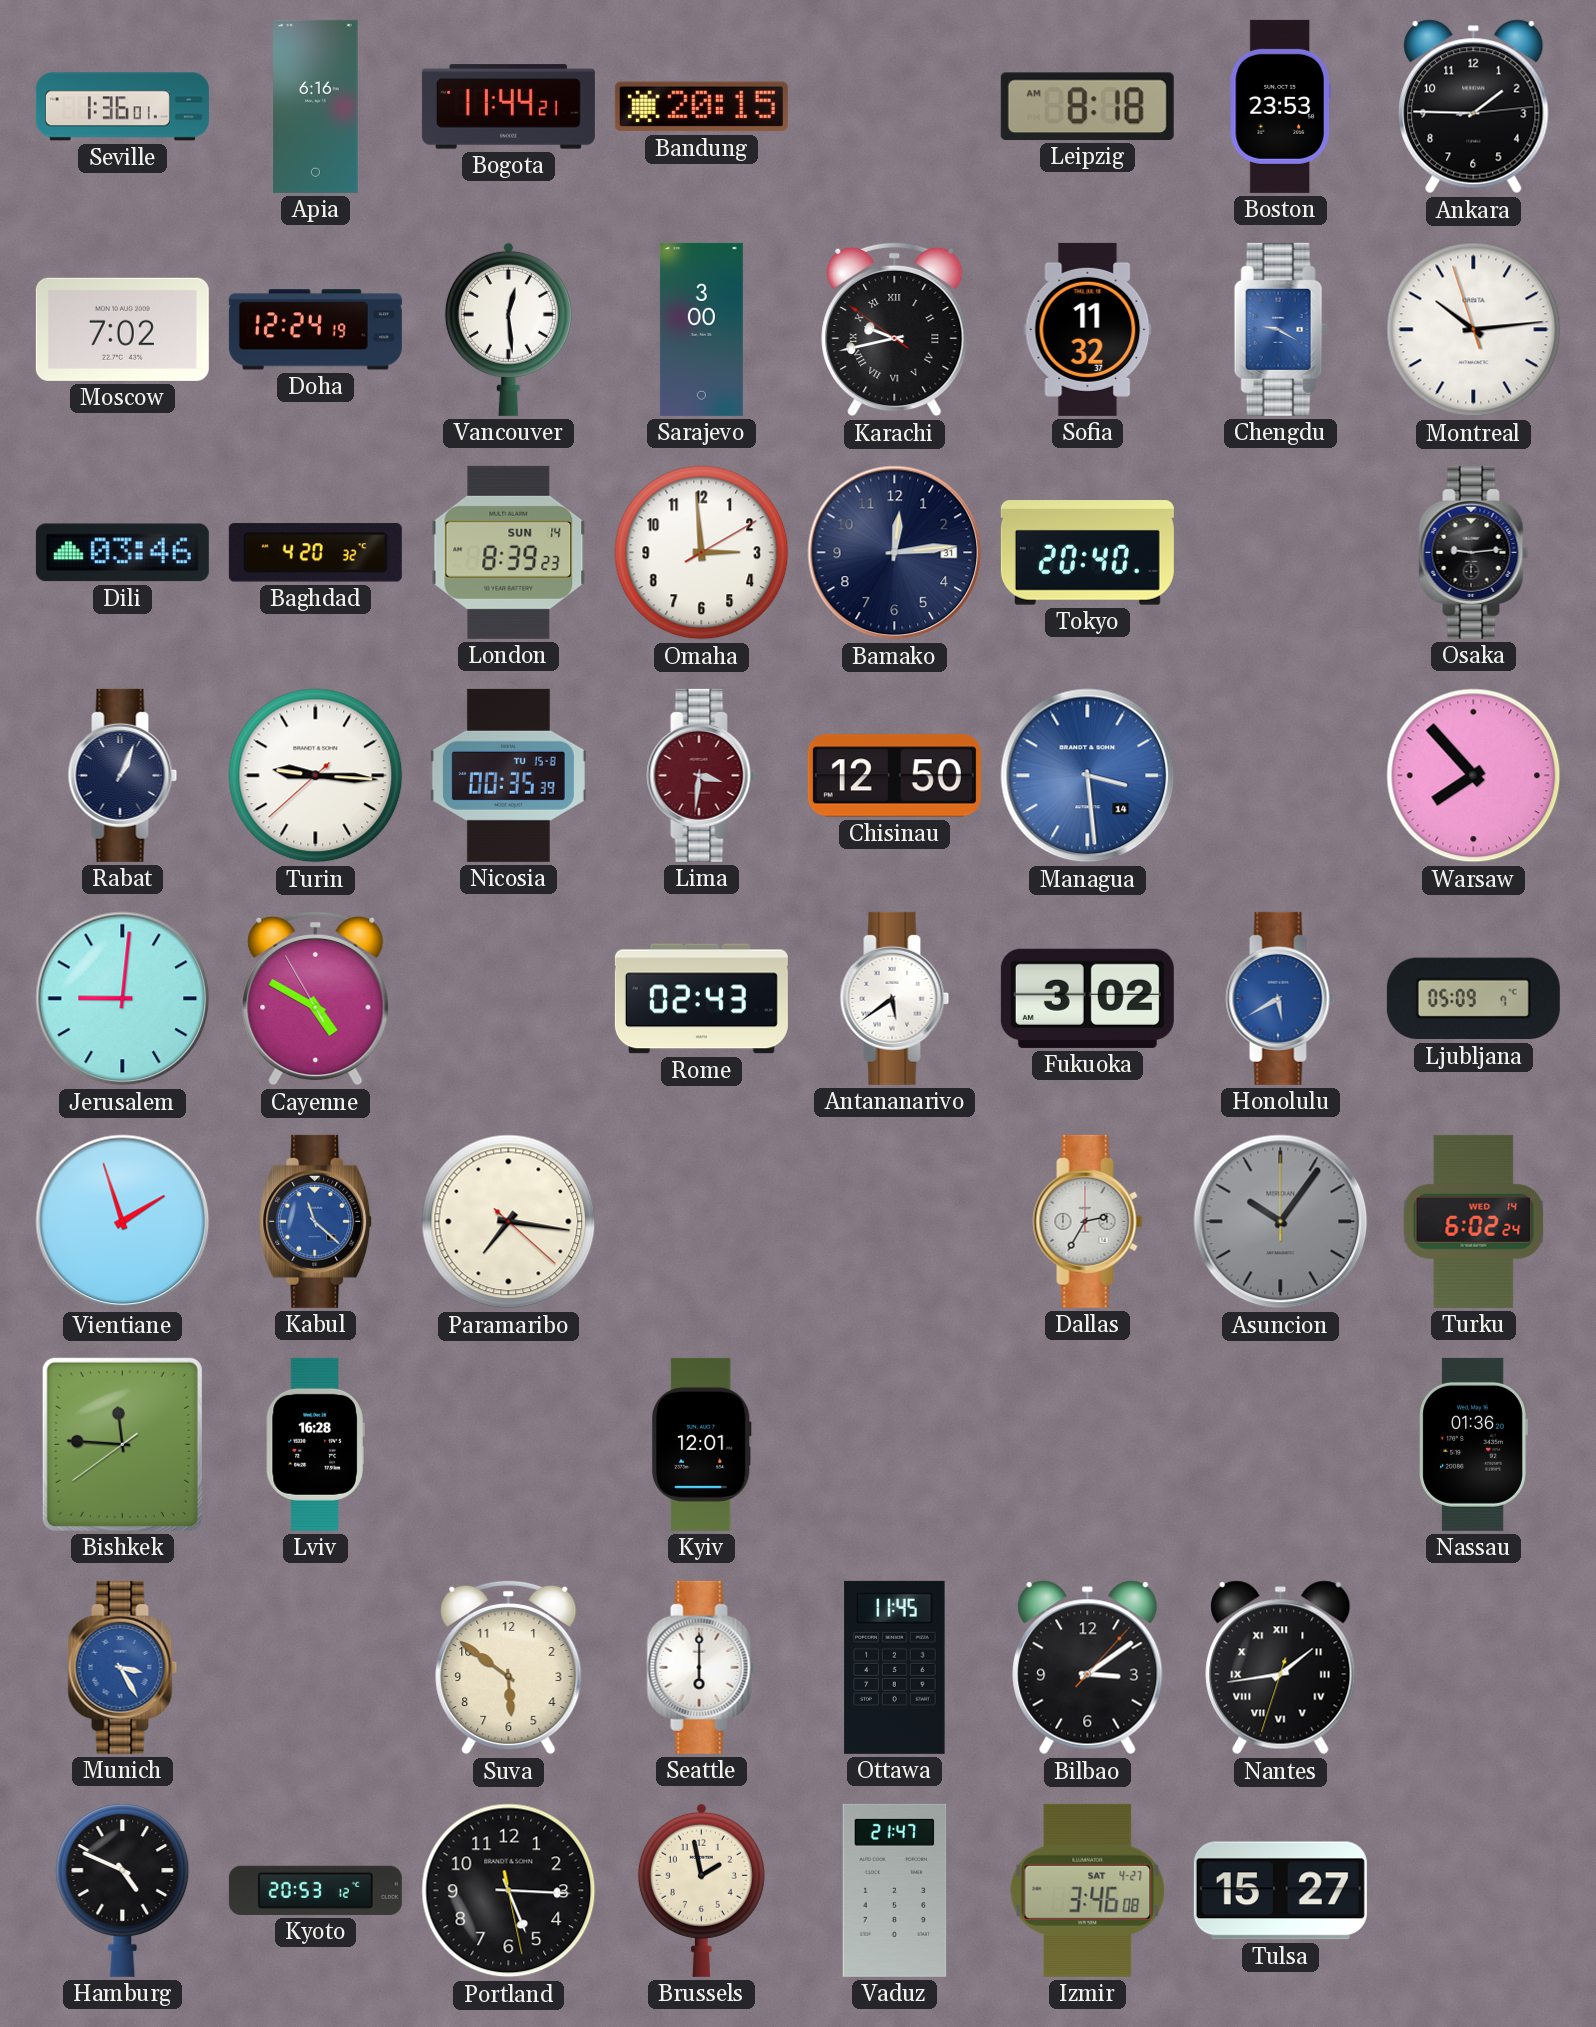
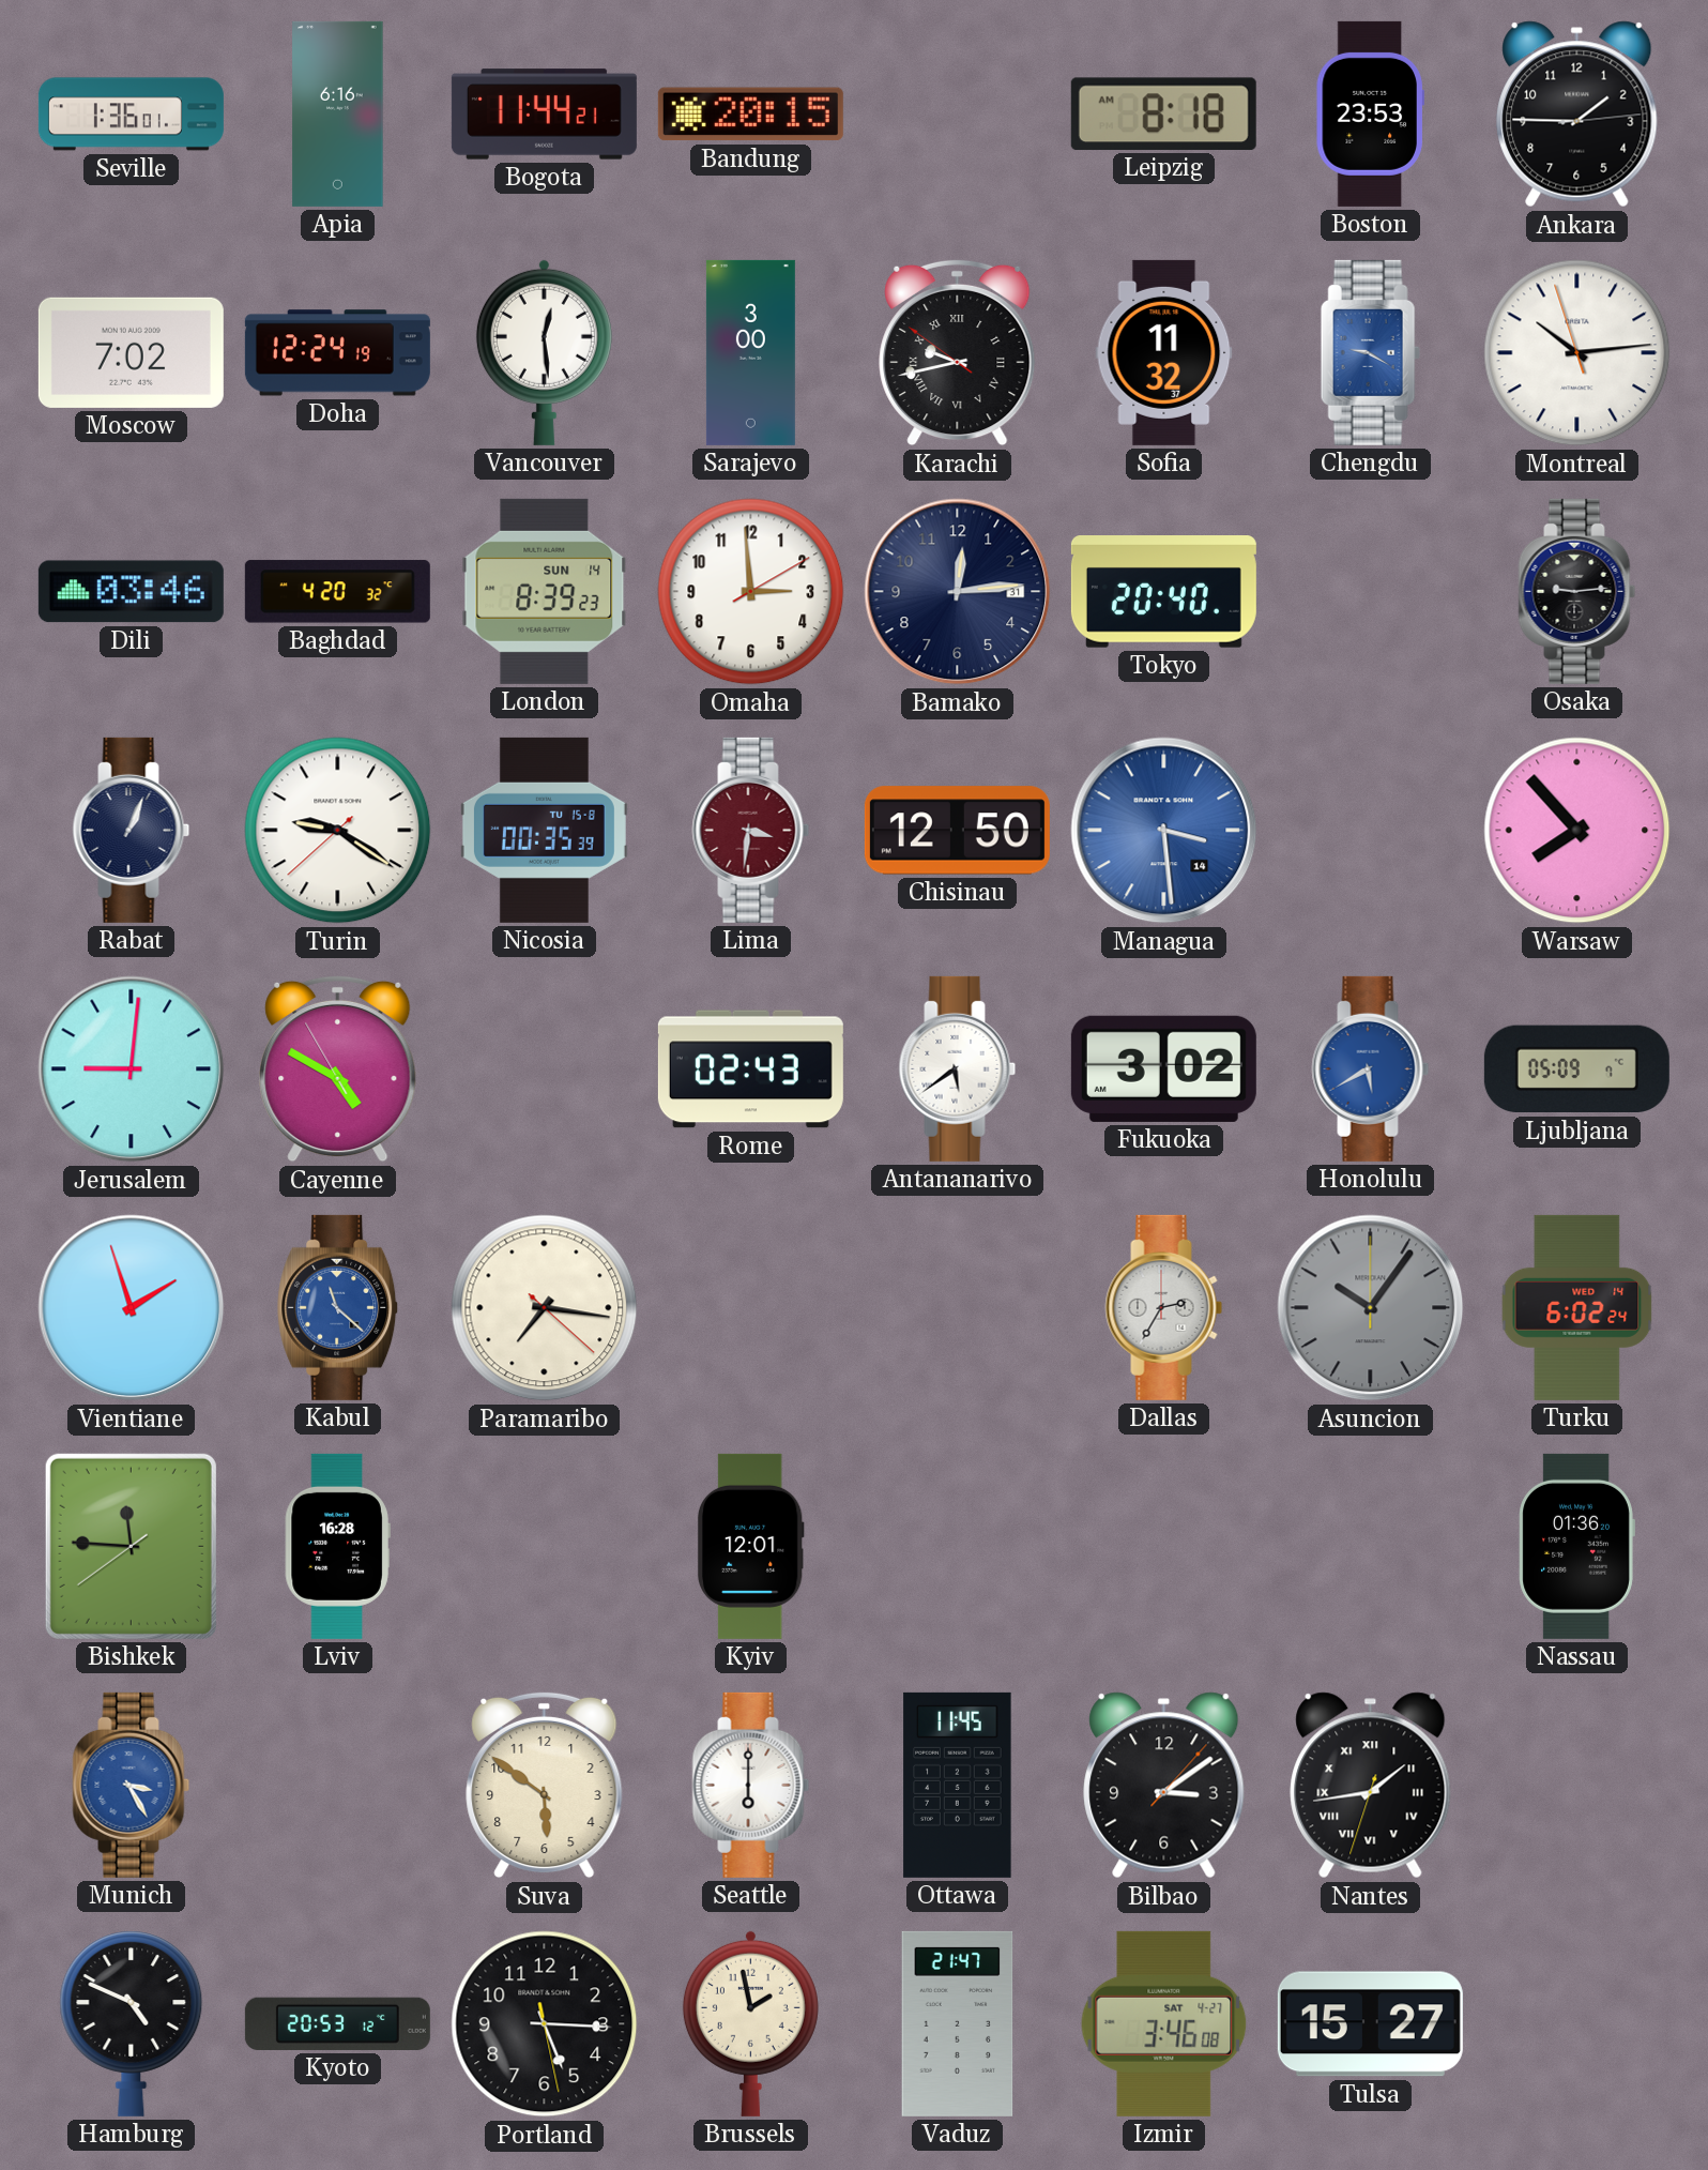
Turin: 9:15 -> 9:20 (338, 831)
